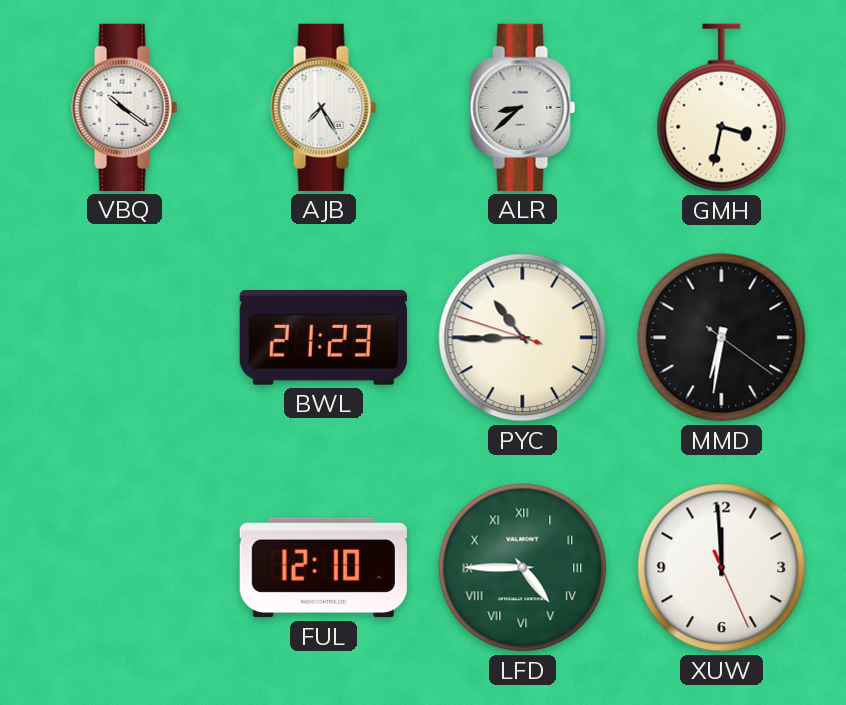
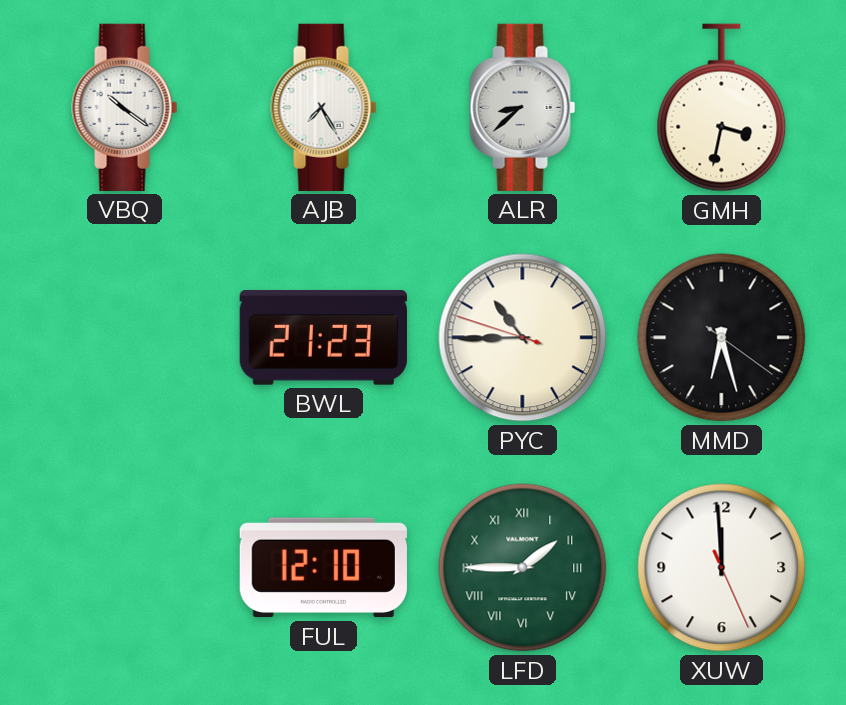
MMD: 6:31 -> 6:27 (722, 338)
LFD: 4:45 -> 1:45 (523, 568)
